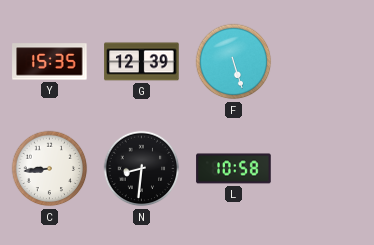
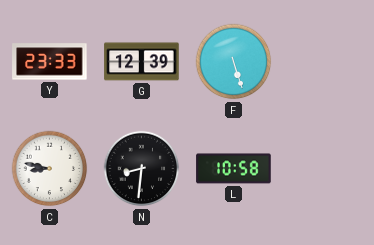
Y: 15:35 -> 23:33 (50, 62)
C: 8:44 -> 8:47 (50, 169)
